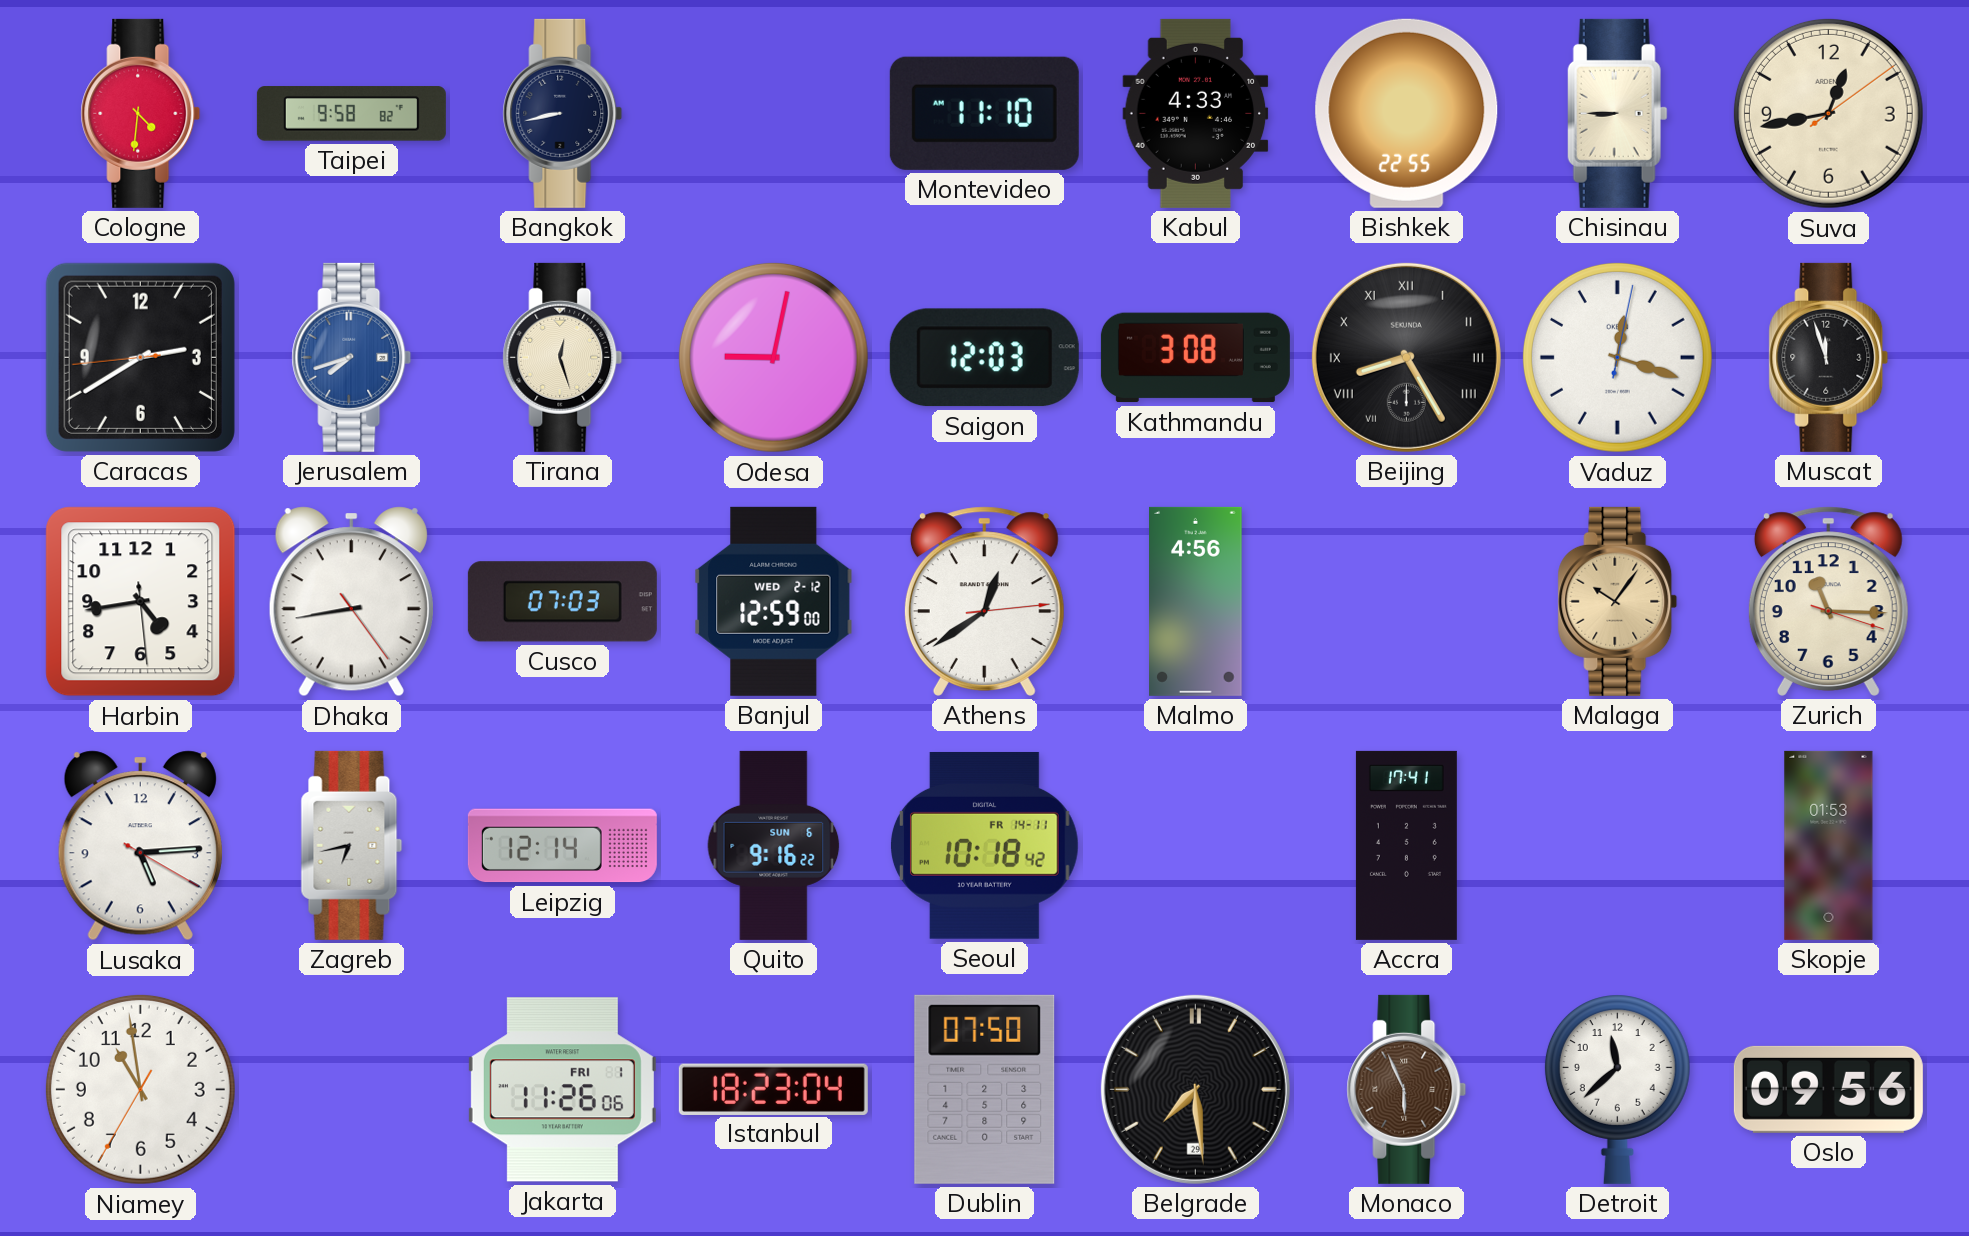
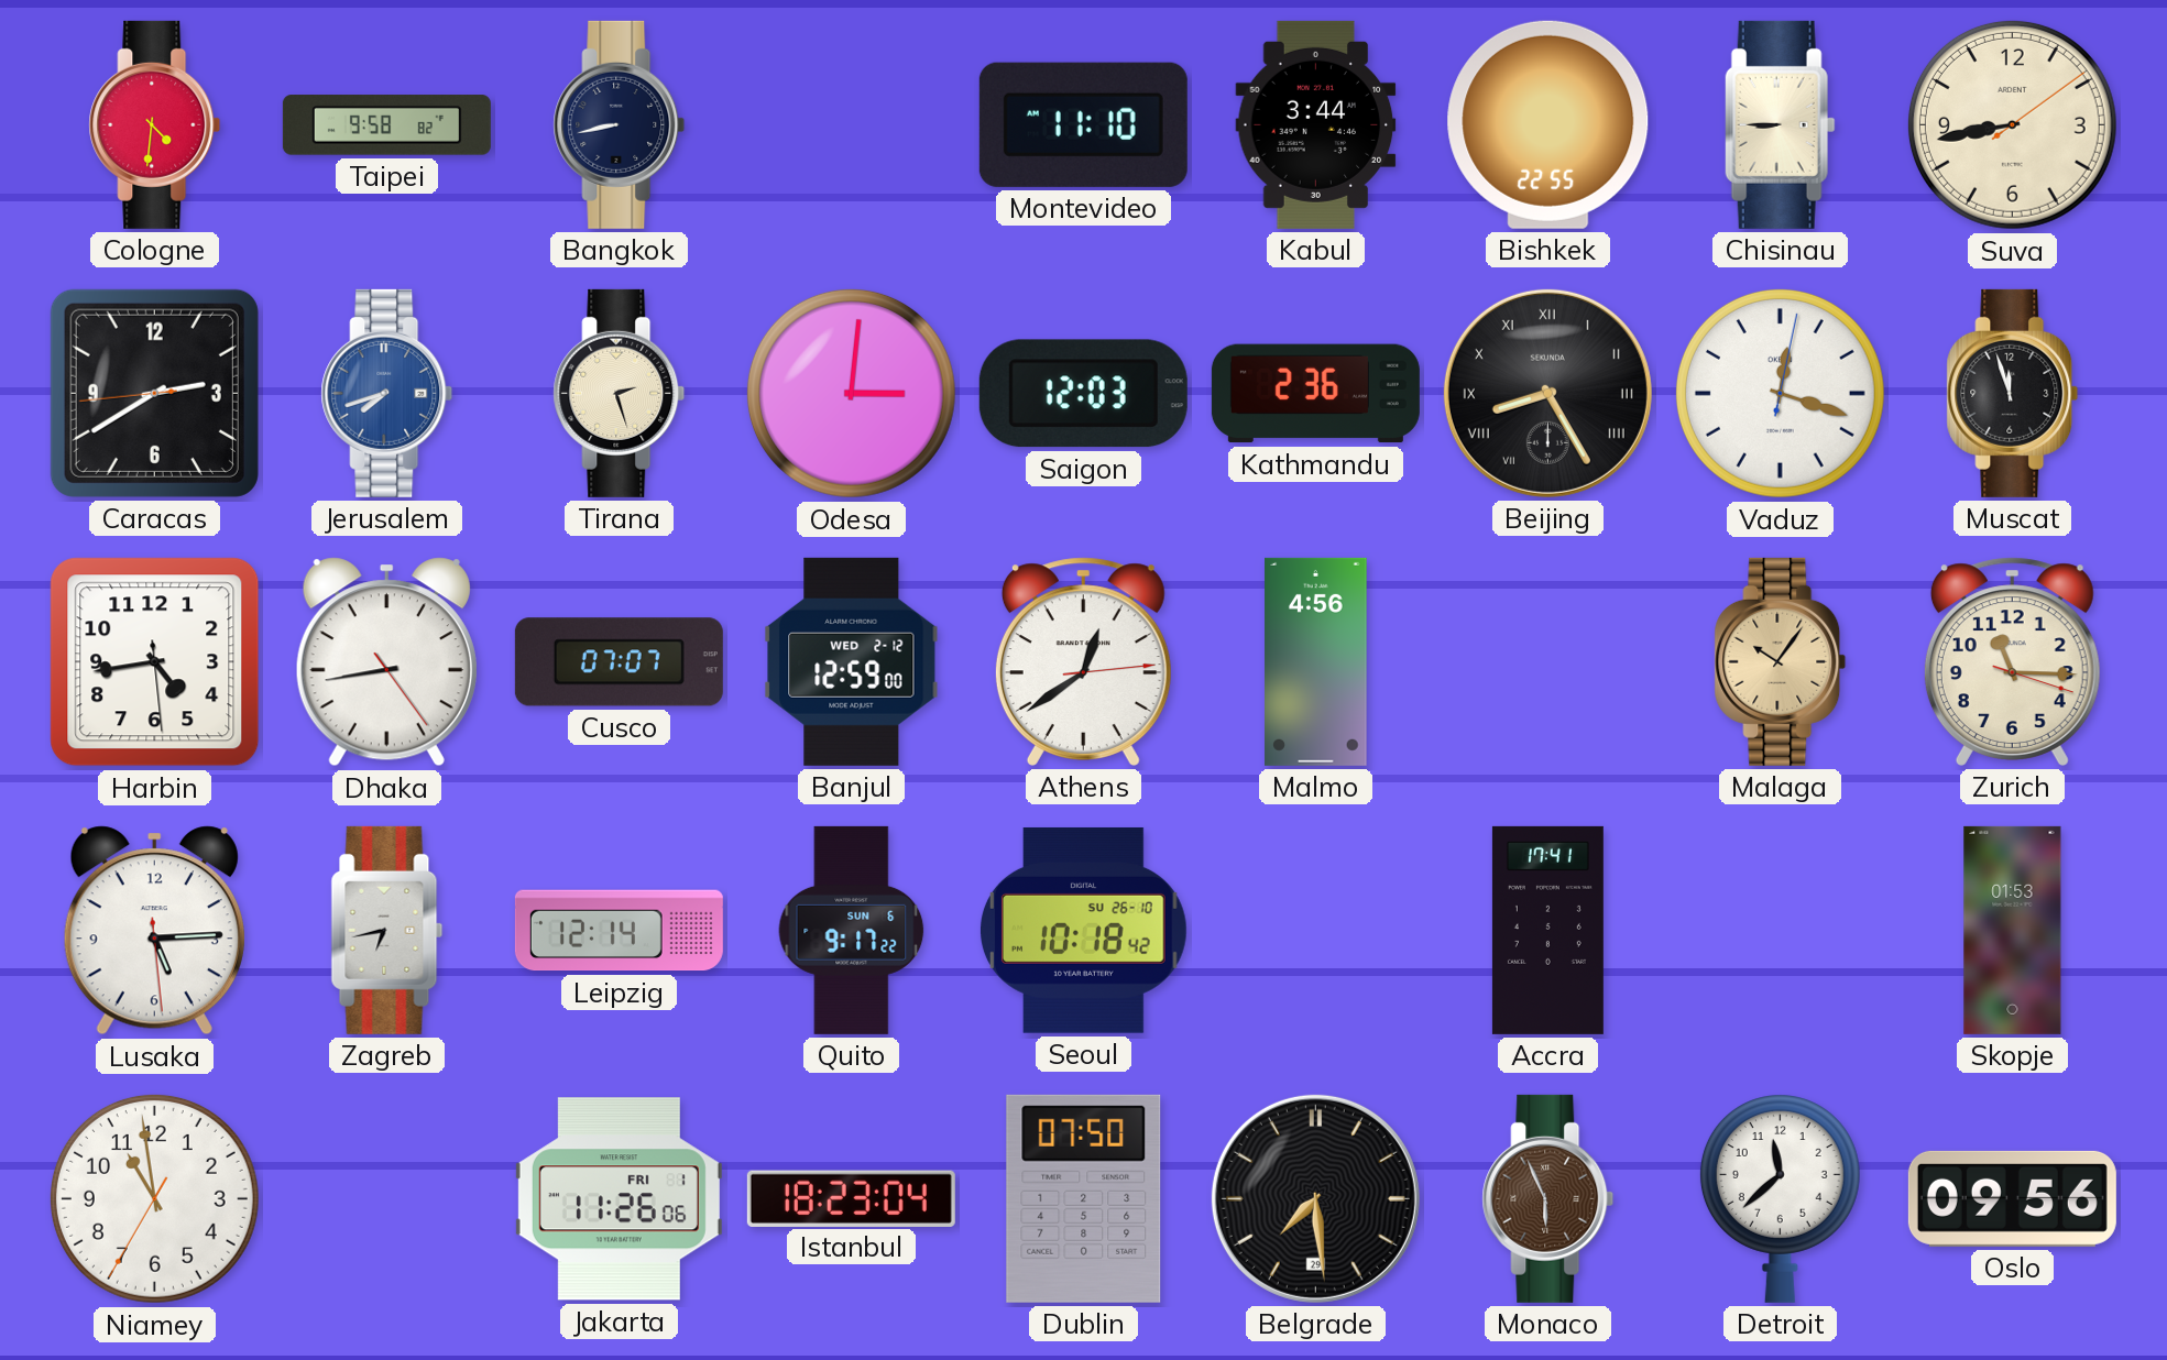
Kabul: 4:33 -> 3:44 (1316, 124)
Suva: 12:43 -> 8:43 (2012, 124)
Tirana: 12:27 -> 2:27 (620, 393)
Odesa: 9:02 -> 3:01 (851, 393)
Kathmandu: 3:08 -> 2:36 (1315, 394)
Cusco: 07:03 -> 07:07 (619, 662)
Lusaka: 5:14:20 -> 5:14:29 (154, 931)
Quito: 9:16 -> 9:17 (852, 930)
Seoul date: FR 14-11 -> SU 26-10 (1083, 930)
